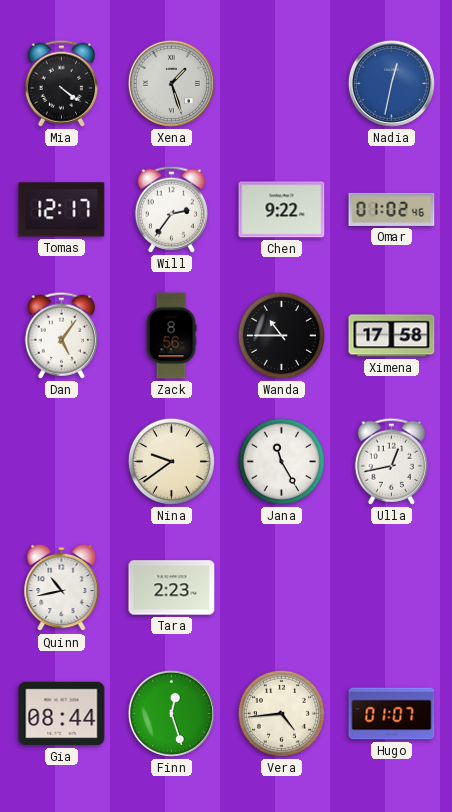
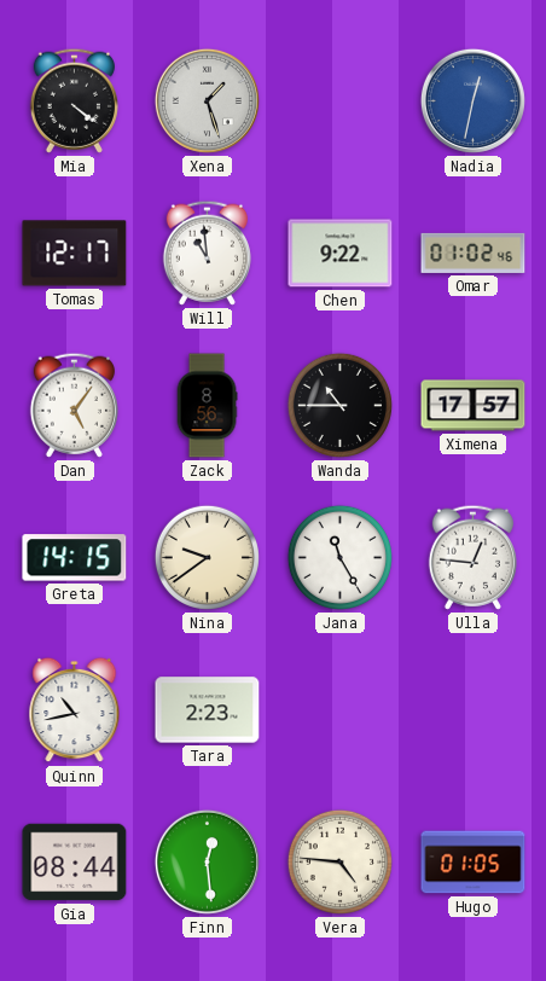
Will: 2:36 -> 10:59 (207, 252)
Ximena: 17:58 -> 17:57 (474, 406)
Greta: none -> 14:15 (75, 558)
Ulla: 12:43 -> 12:46 (472, 557)
Finn: 12:27 -> 12:29 (207, 861)
Vera: 4:44 -> 4:46 (339, 861)
Hugo: 01:07 -> 01:05 (474, 863)
